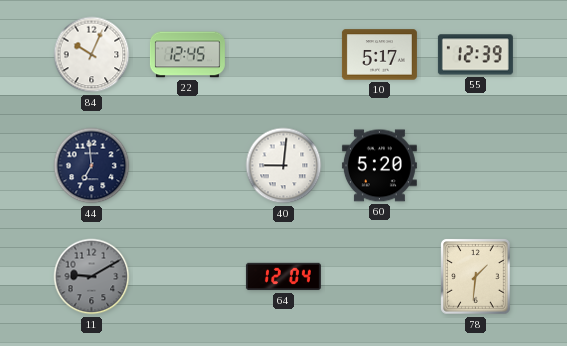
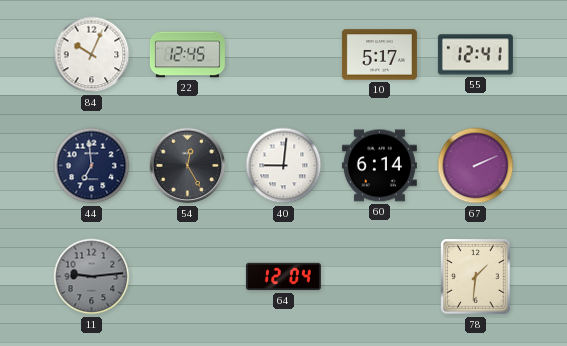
55: 12:39 -> 12:41 (475, 55)
54: none -> 12:25 (188, 166)
60: 5:20 -> 6:14 (379, 166)
67: none -> 2:11 (476, 166)
11: 9:10 -> 9:14 (92, 277)
